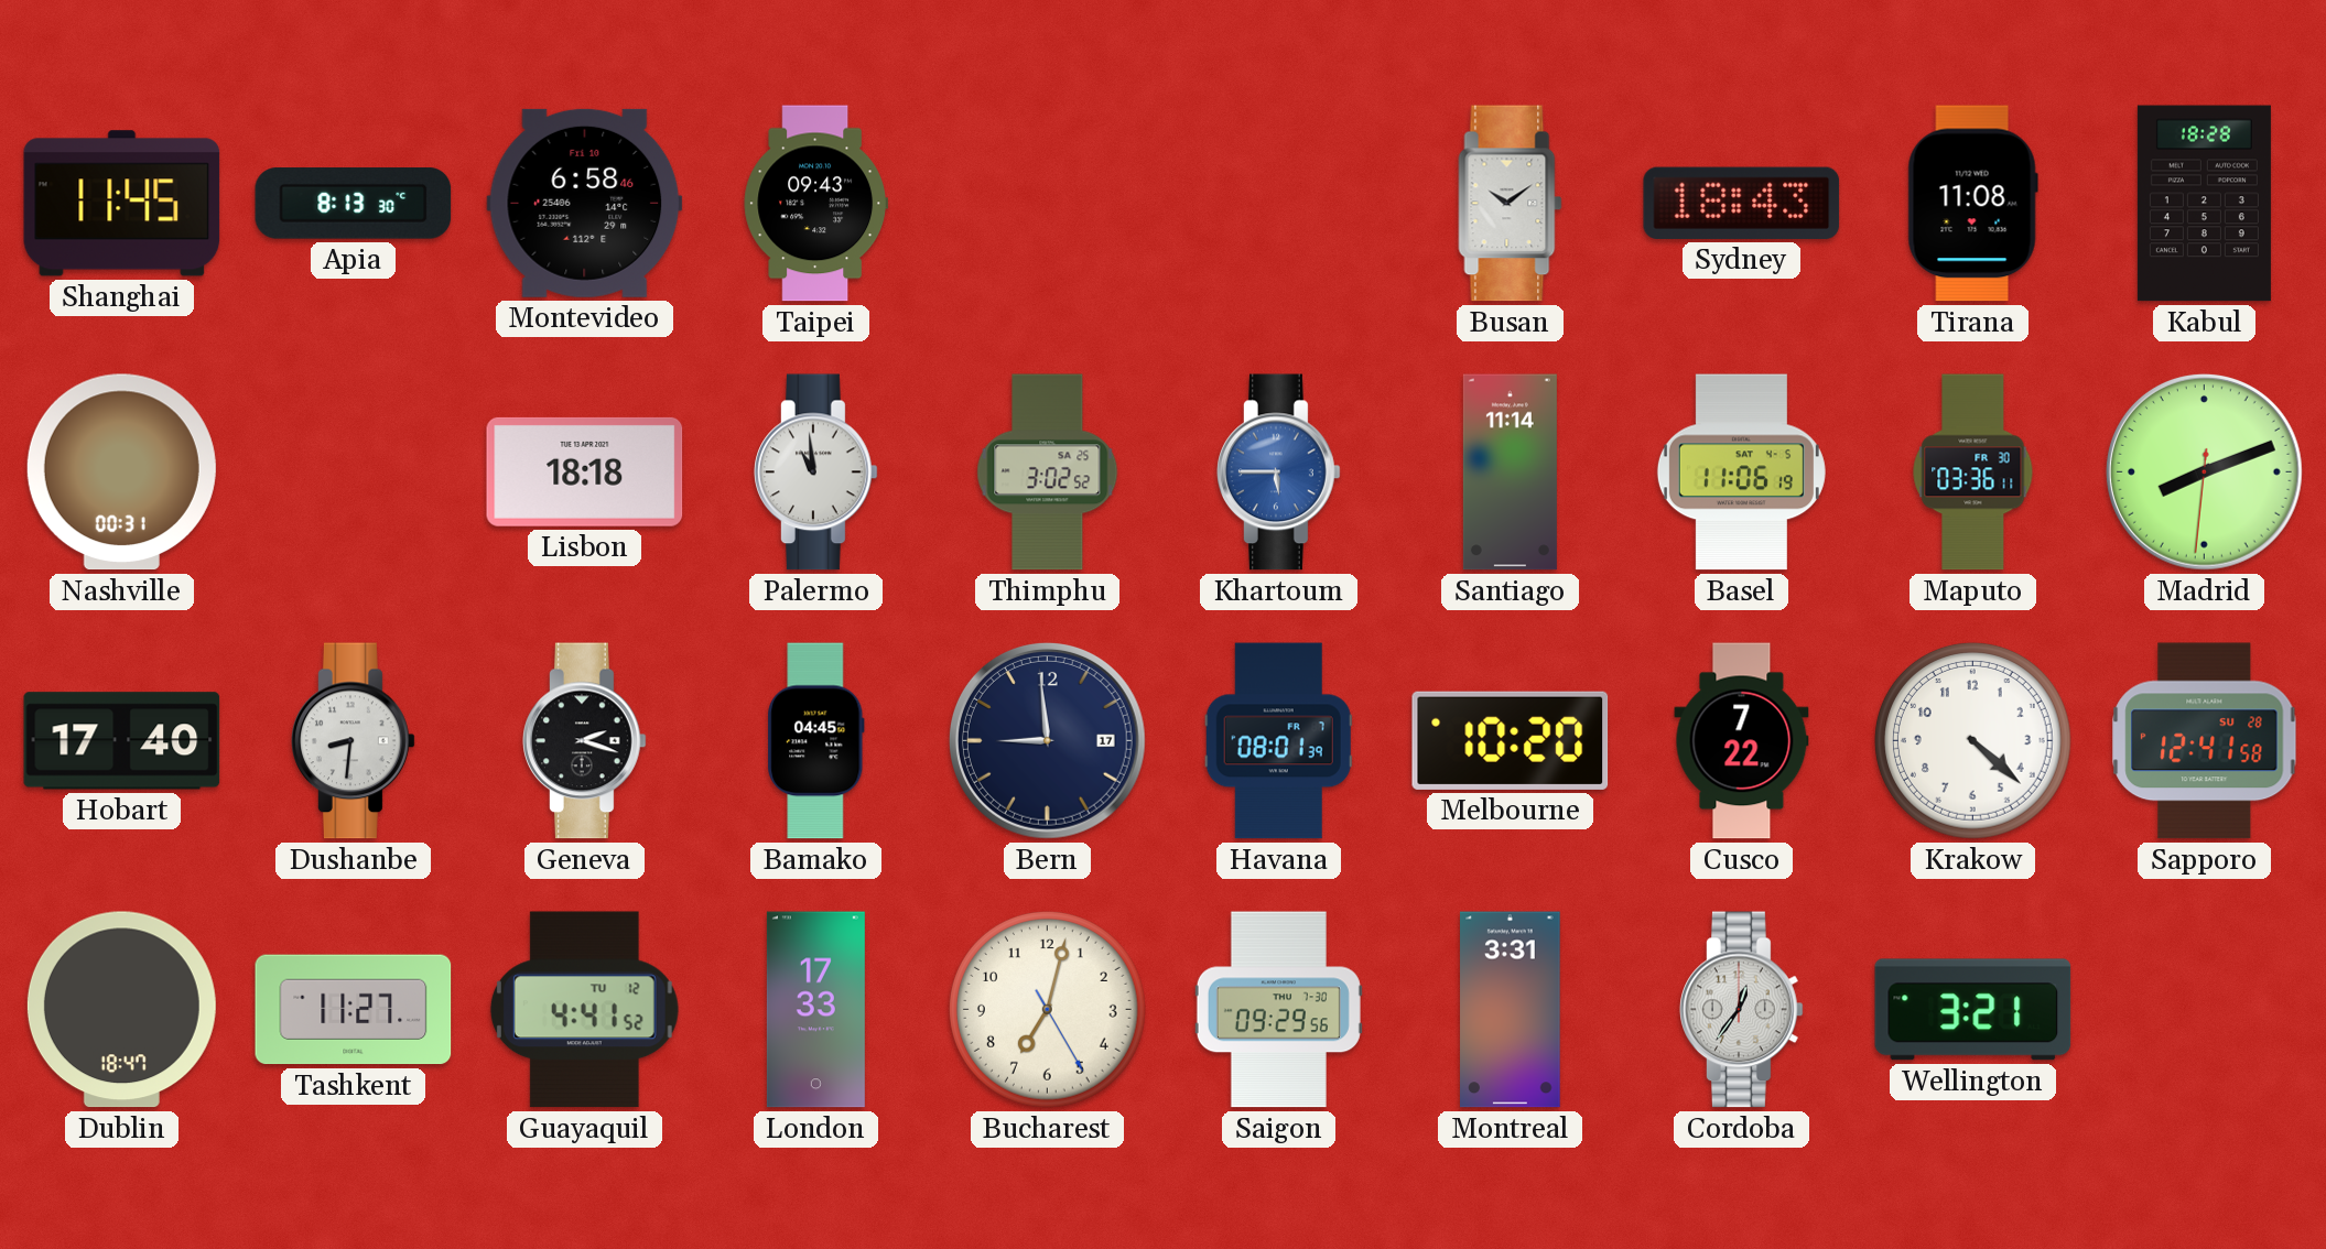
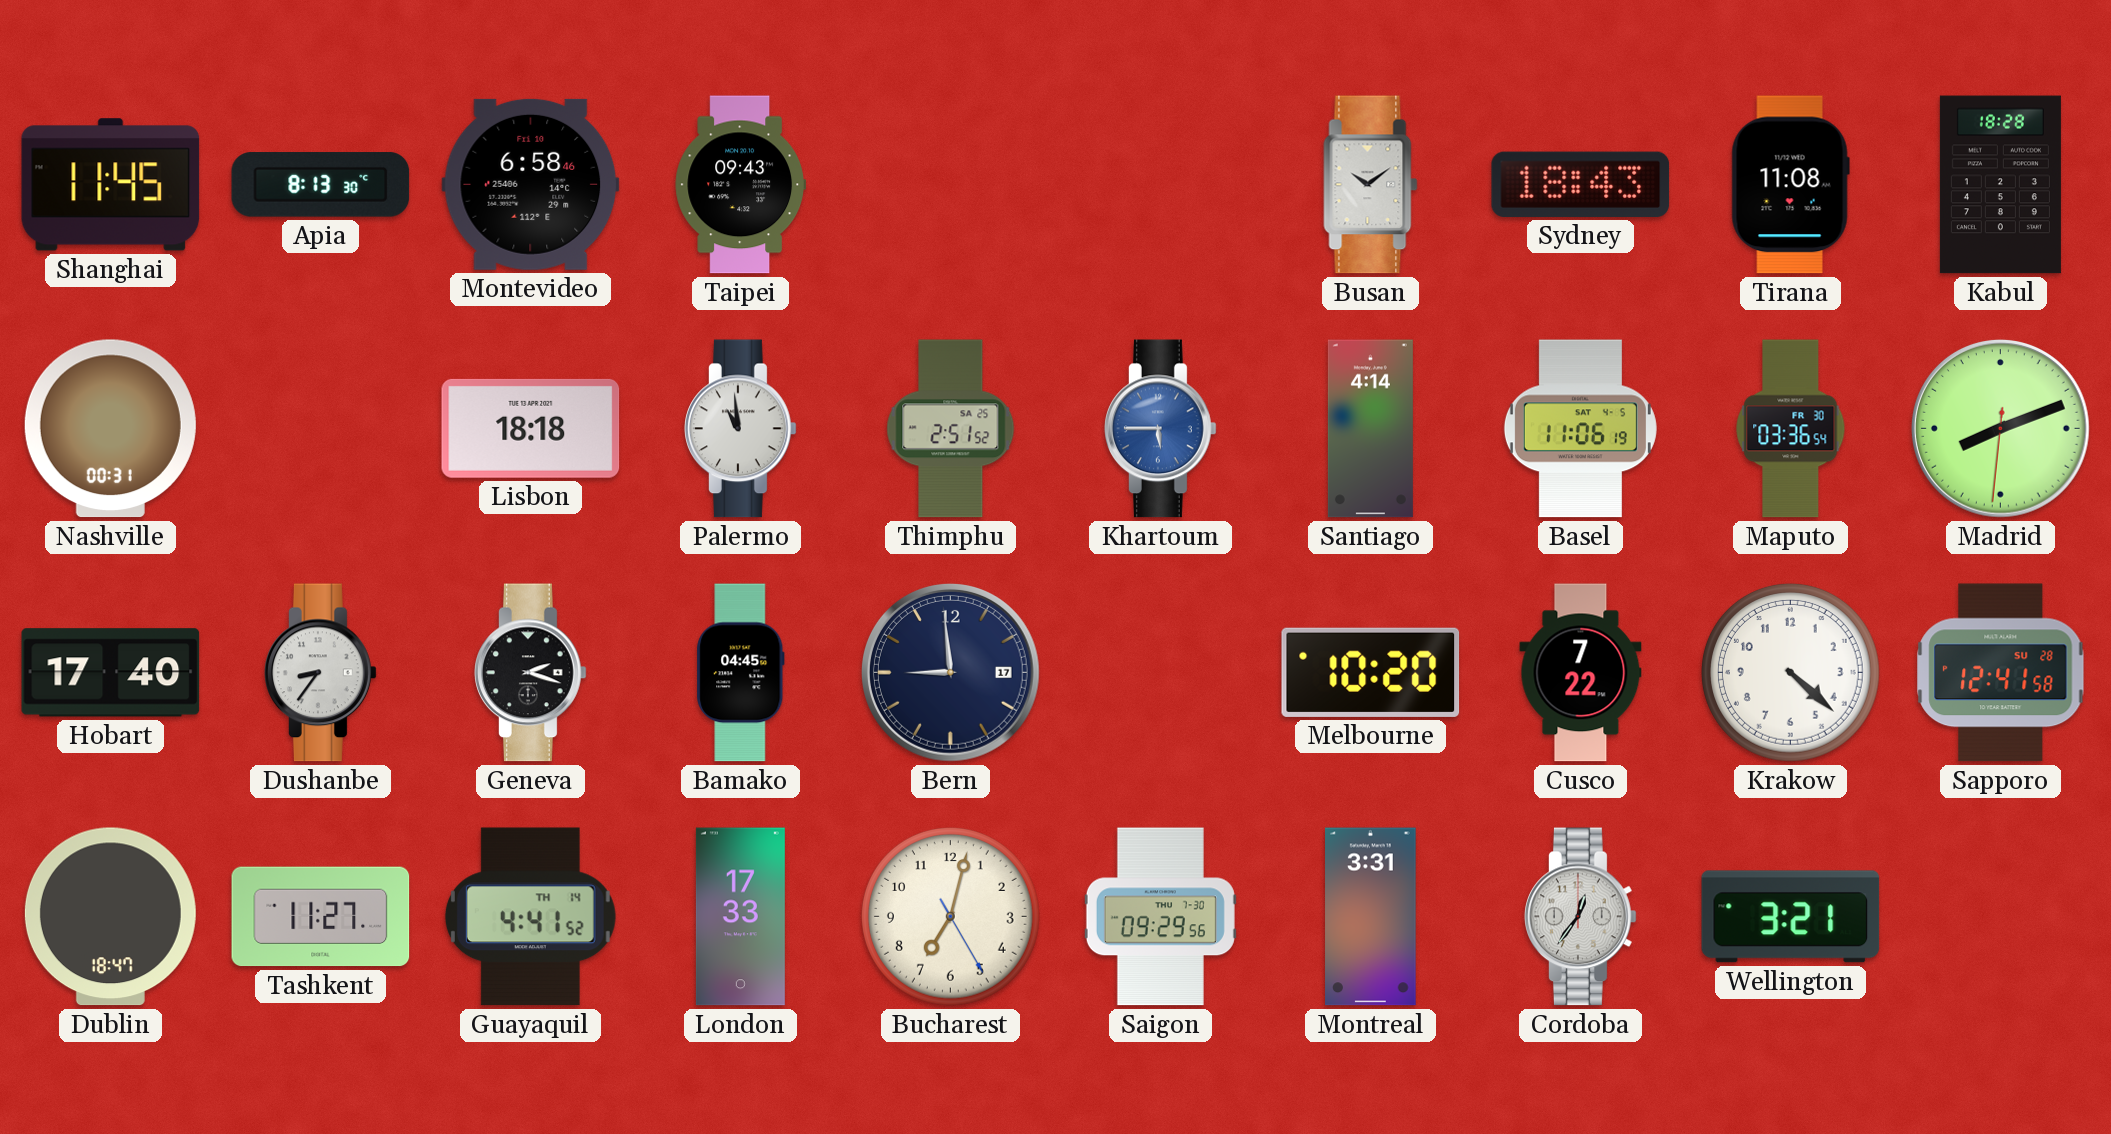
Thimphu: 3:02 -> 2:51 (951, 429)
Santiago: 11:14 -> 4:14 (1370, 429)
Maputo: 03:36:11 -> 03:36:54 (1791, 429)
Dushanbe: 8:31 -> 8:36 (321, 673)
Havana: 08:01 -> none (1278, 741)
Guayaquil date: TU 12 -> TH 14 (530, 917)
